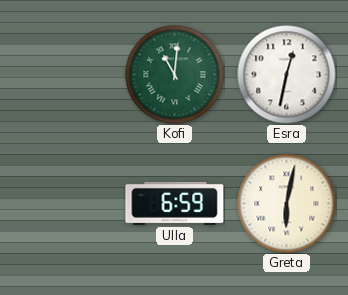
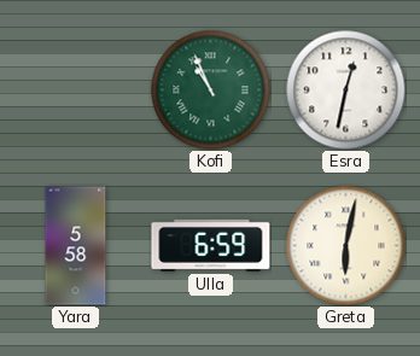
Kofi: 11:01 -> 10:56 (211, 91)
Yara: none -> 5:58 (76, 246)
